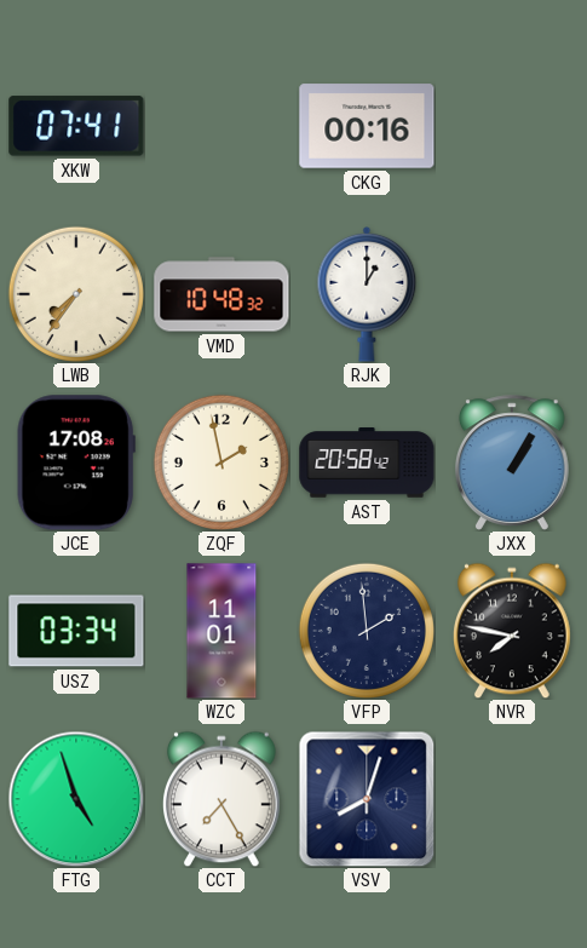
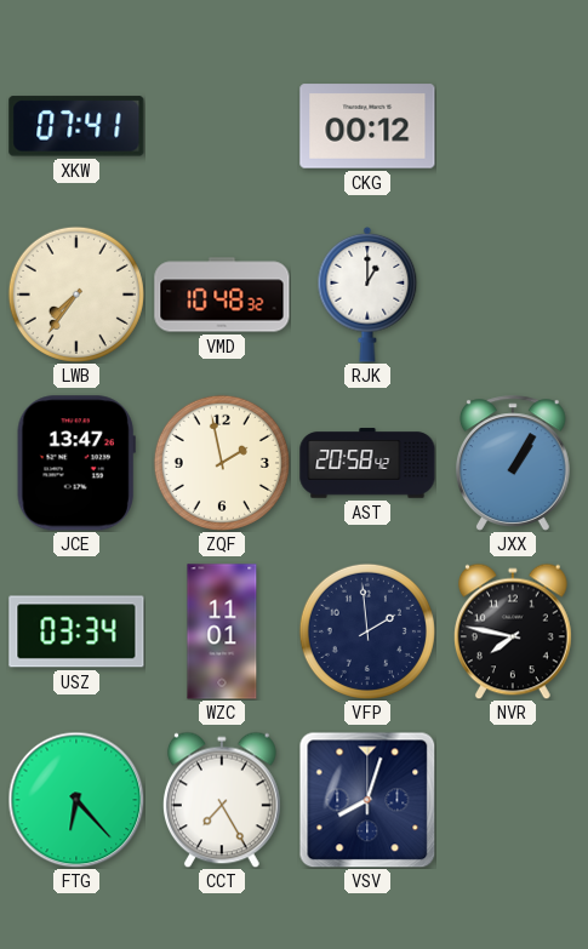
CKG: 00:16 -> 00:12 (367, 126)
JCE: 17:08 -> 13:47 (76, 463)
FTG: 4:57 -> 6:23 (76, 800)
